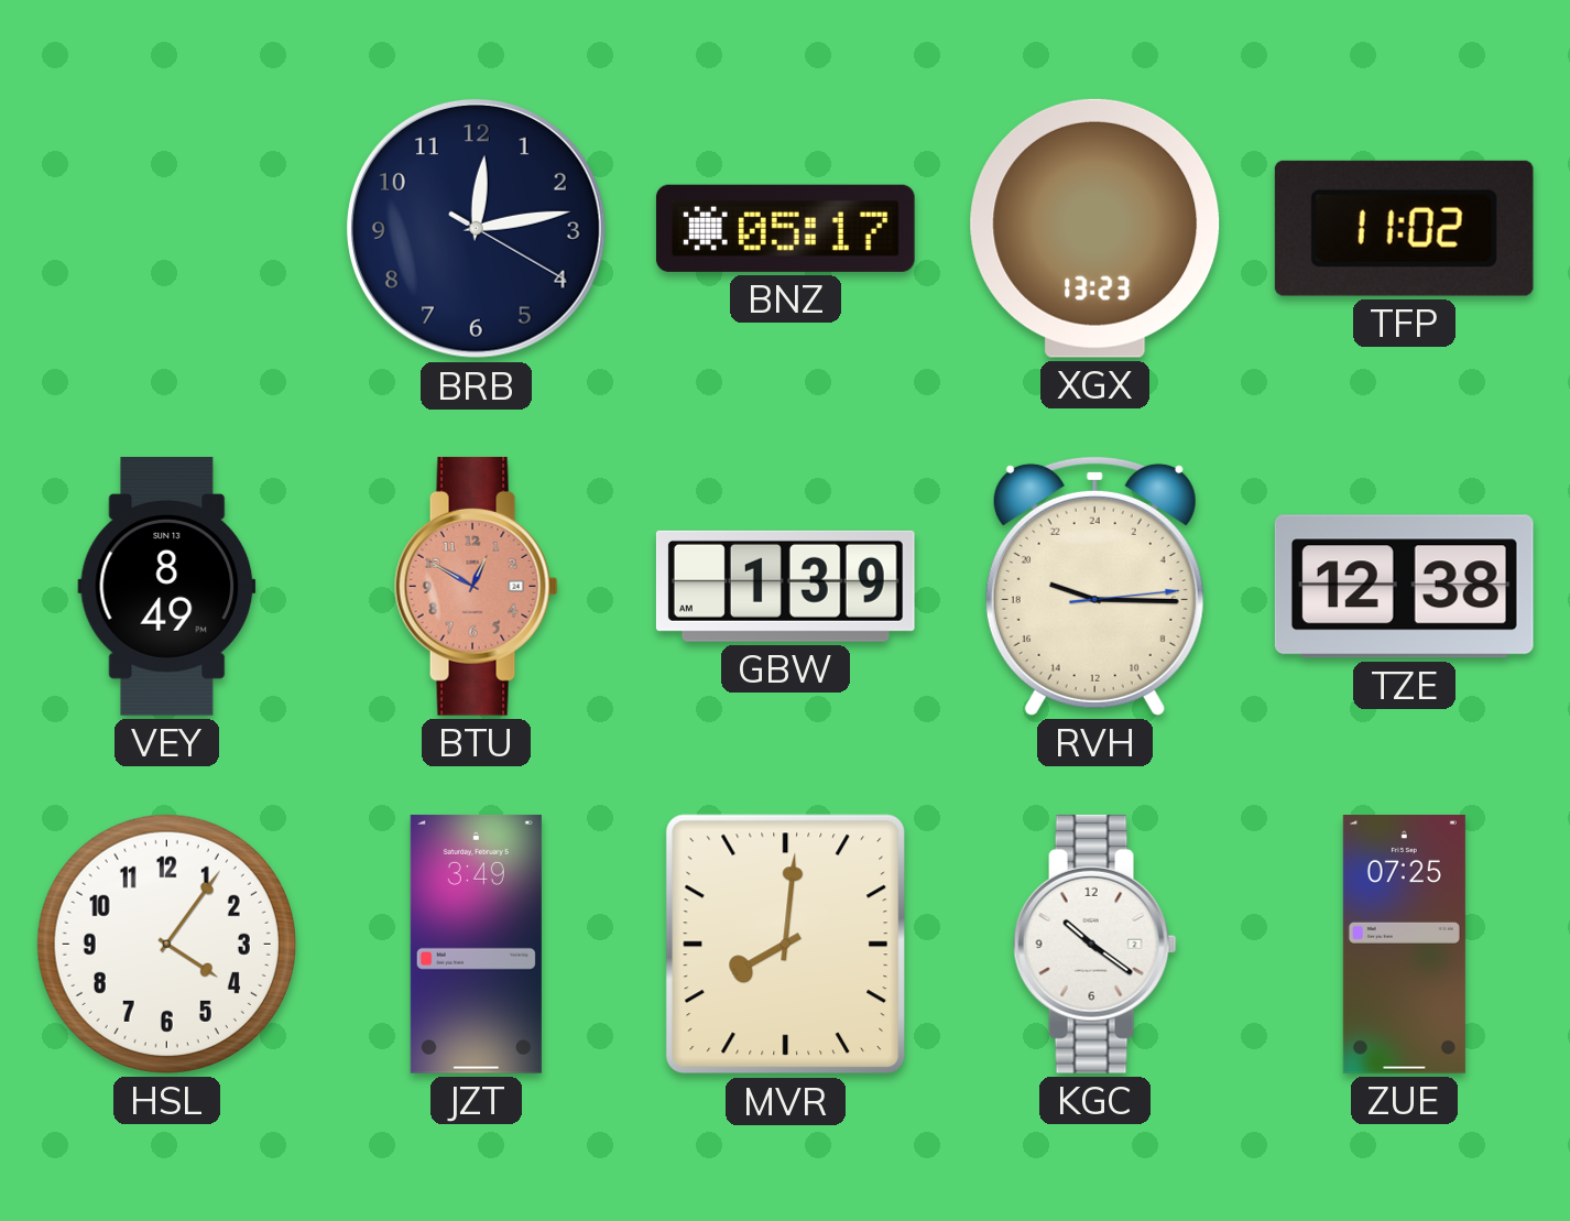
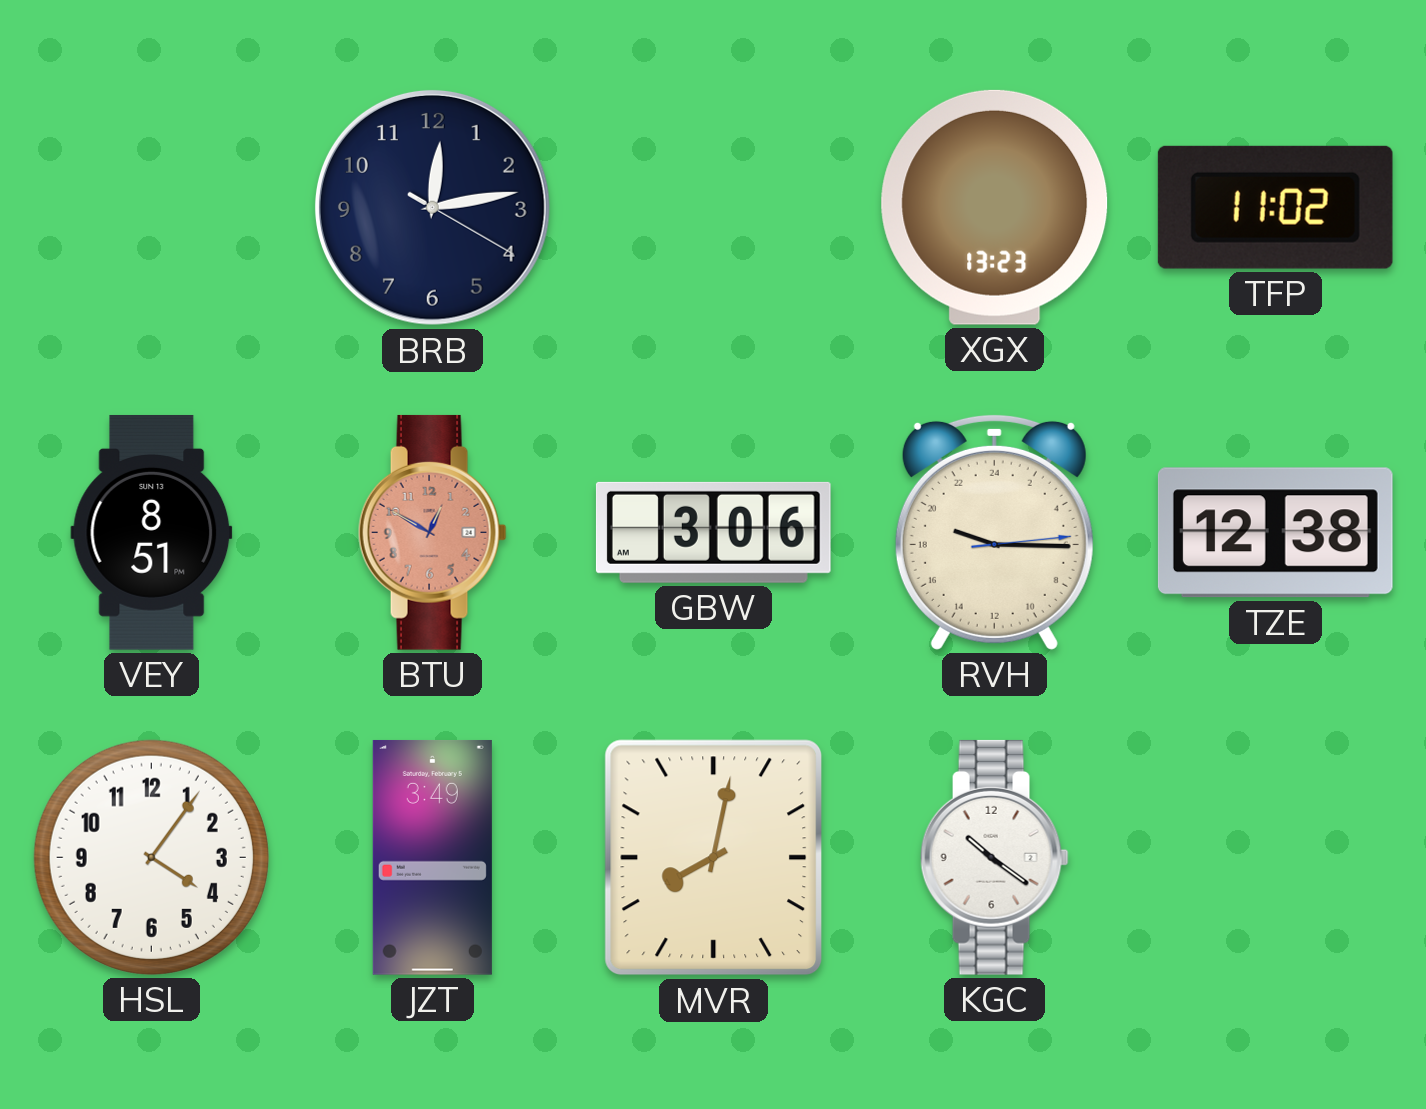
BNZ: 05:17 -> none (785, 228)
VEY: 8:49 -> 8:51 (152, 533)
GBW: 1:39 -> 3:06 (713, 532)
MVR: 8:01 -> 8:02 (714, 858)
ZUE: 07:25 -> none (1404, 945)
